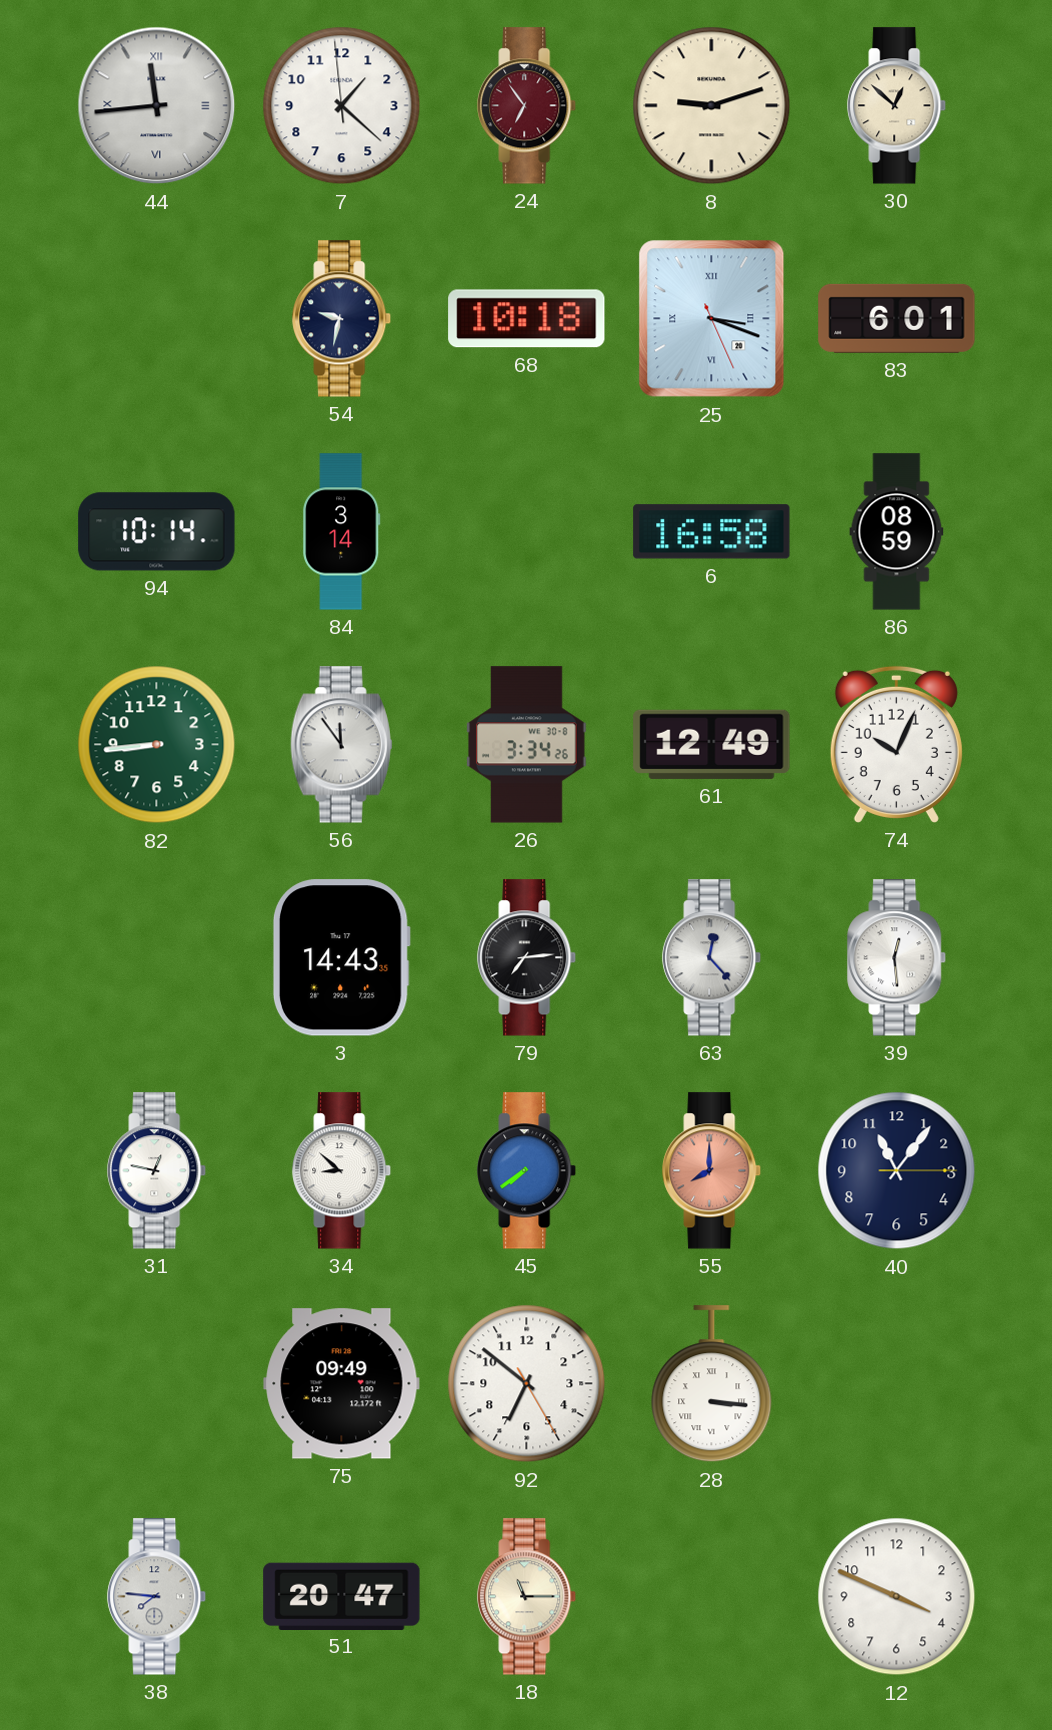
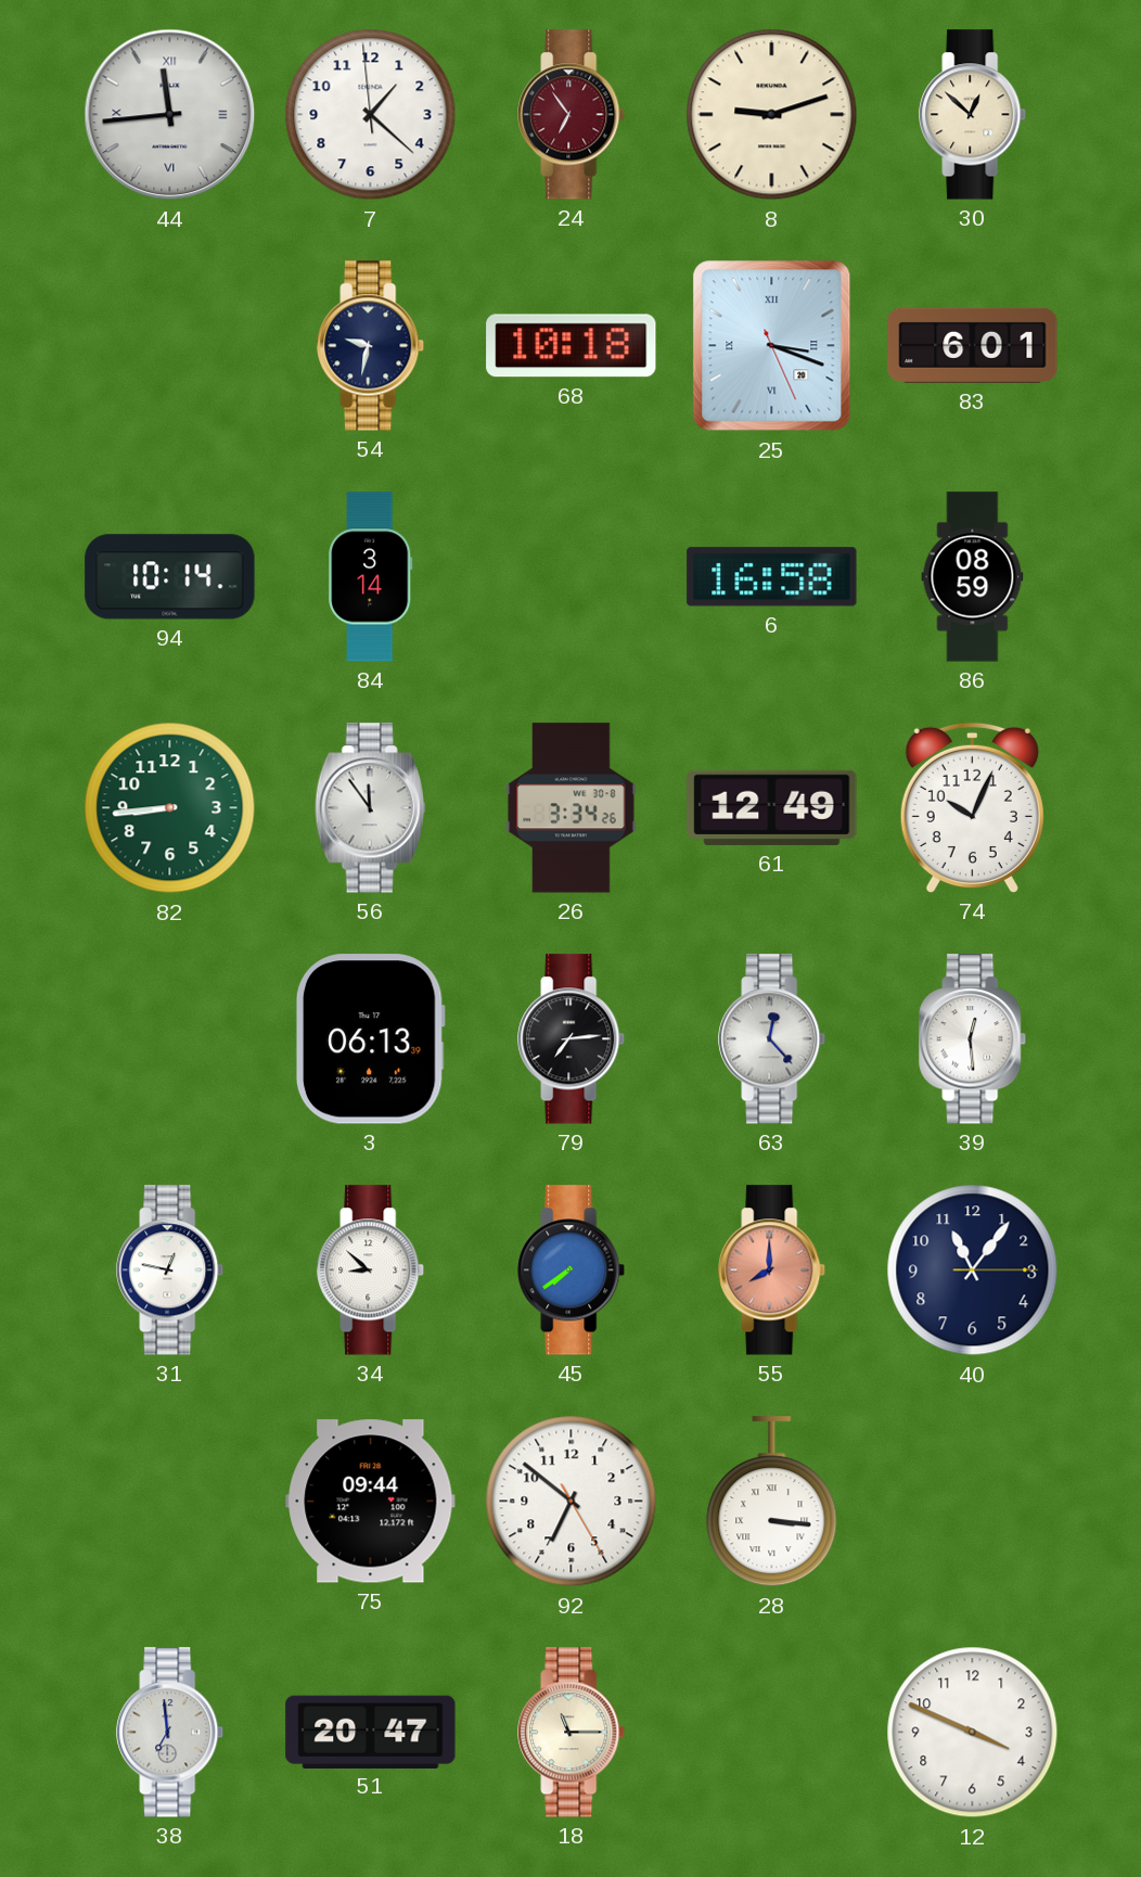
3: 14:43 -> 06:13 (370, 1039)
75: 09:49 -> 09:44 (371, 1502)
38: 7:46 -> 6:59 (170, 1733)
